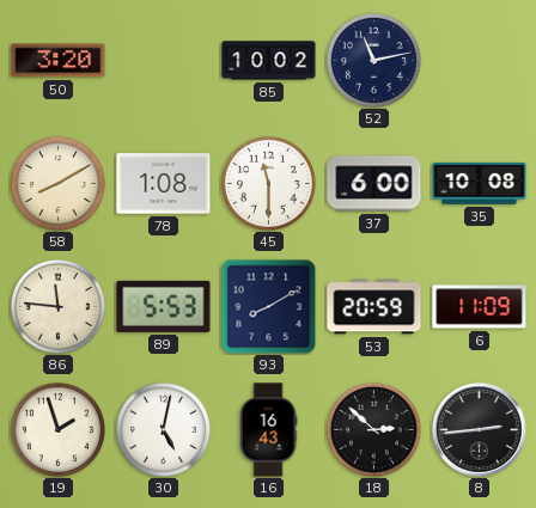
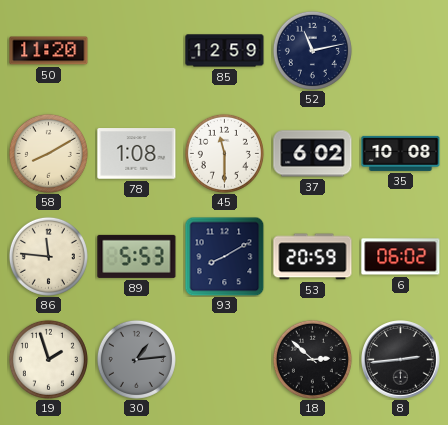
50: 3:20 -> 11:20 (49, 51)
85: 10:02 -> 12:59 (225, 51)
37: 6:00 -> 6:02 (313, 154)
6: 11:09 -> 06:02 (401, 257)
30: 5:02 -> 1:14 (136, 359)
30 dial: white -> grey (136, 359)
16: 16:43 -> none (268, 430)
